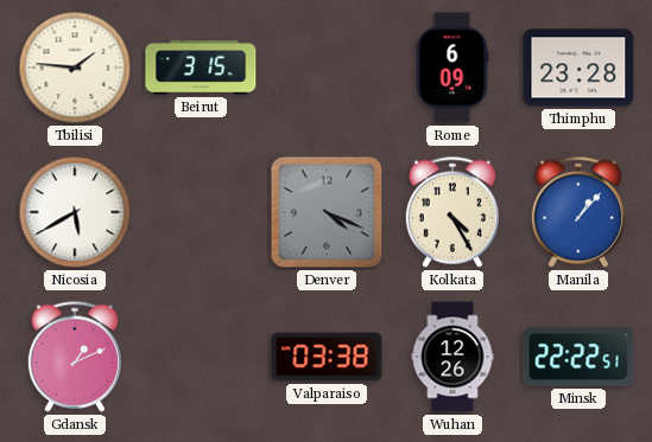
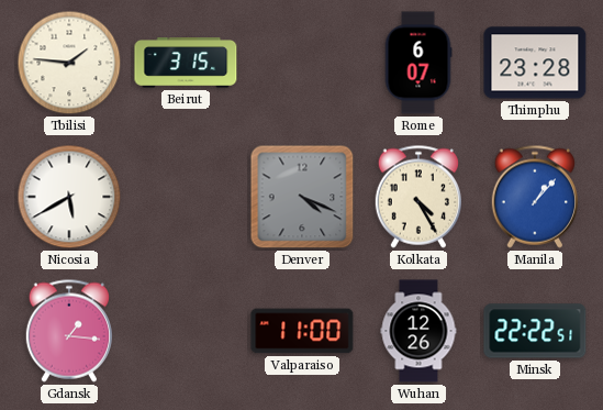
Rome: 6:09 -> 6:07 (418, 63)
Gdansk: 1:11 -> 1:16 (68, 331)
Valparaiso: 03:38 -> 11:00 (302, 331)
